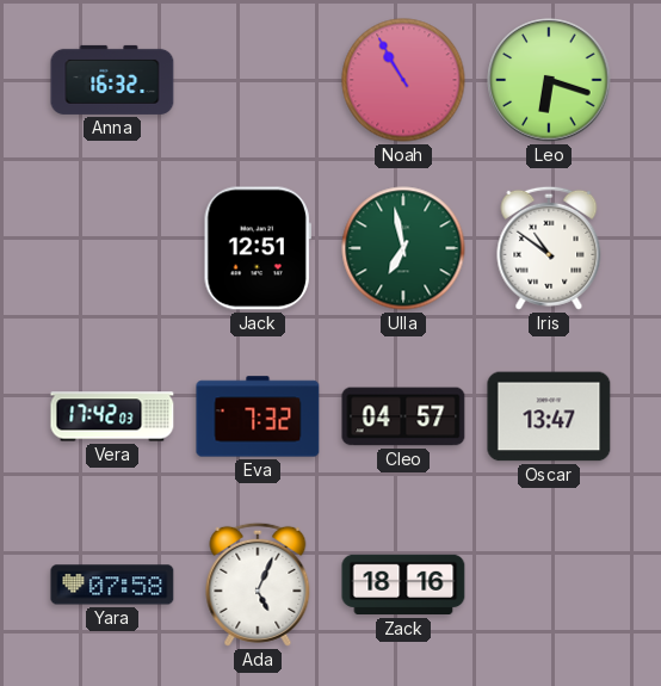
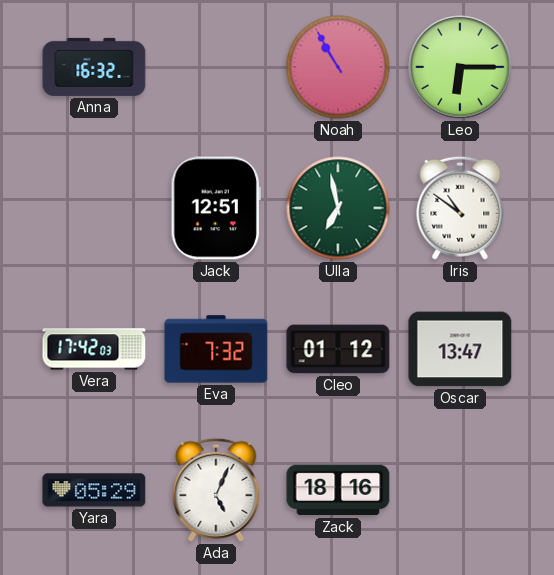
Leo: 6:18 -> 6:15 (460, 67)
Cleo: 04:57 -> 01:12 (338, 349)
Yara: 07:58 -> 05:29 (94, 490)
